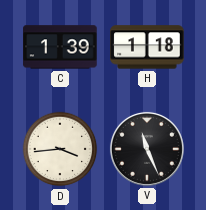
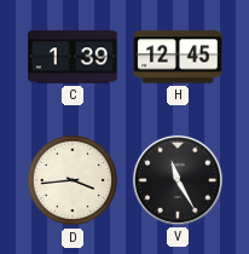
H: 1:18 -> 12:45 (178, 57)
V: 11:26 -> 11:25 (178, 180)
